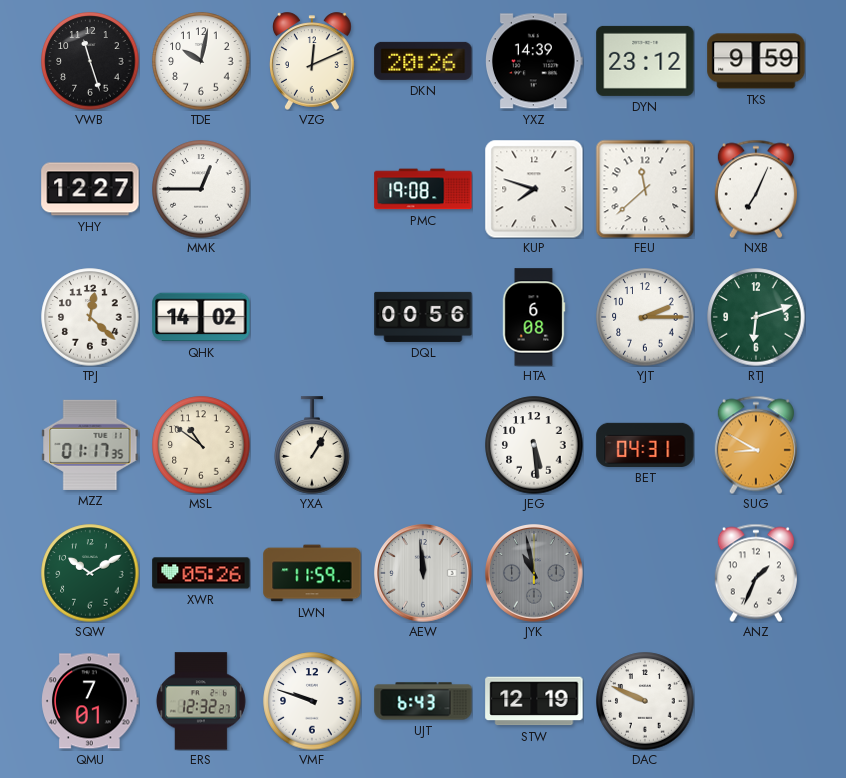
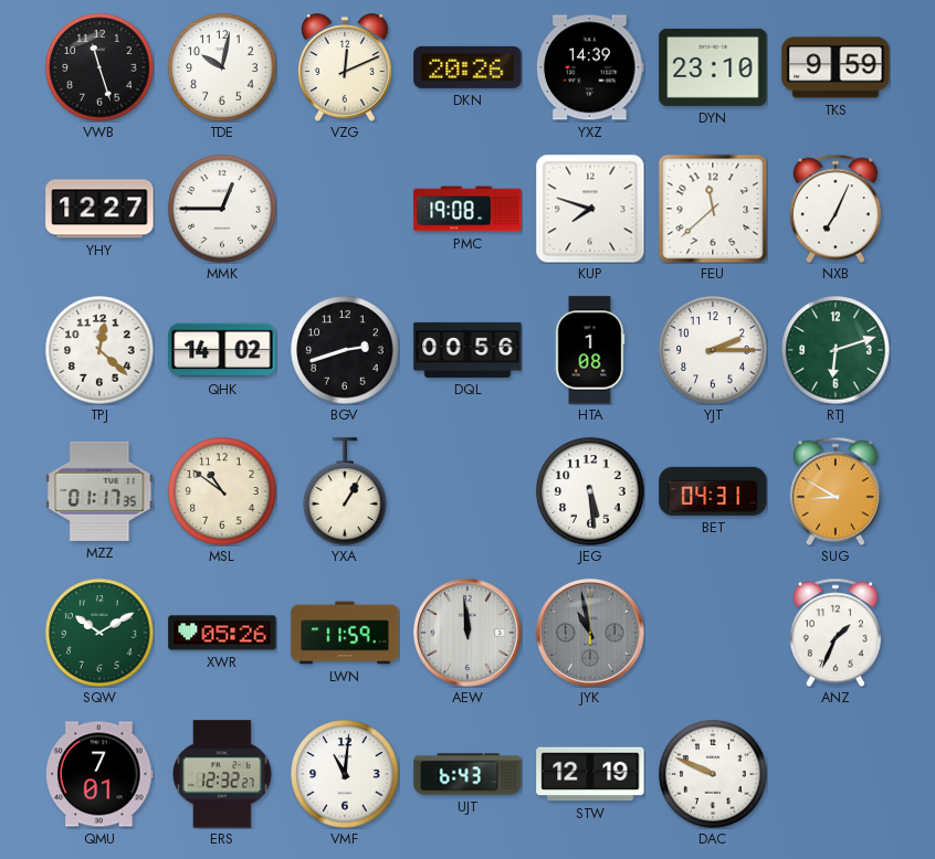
DYN: 23:12 -> 23:10 (713, 67)
BGV: none -> 2:42 (345, 350)
HTA: 6:08 -> 1:08 (590, 350)
VMF: 9:48 -> 11:01 (345, 774)
